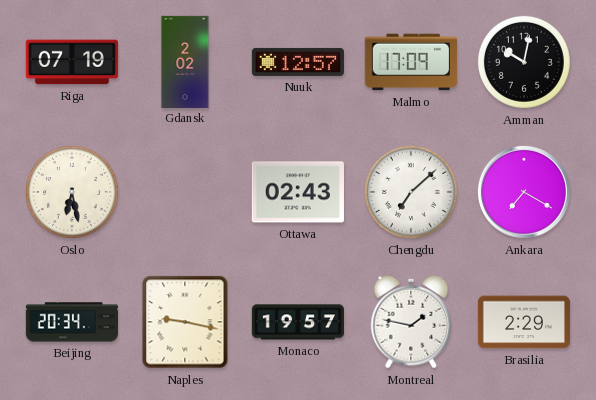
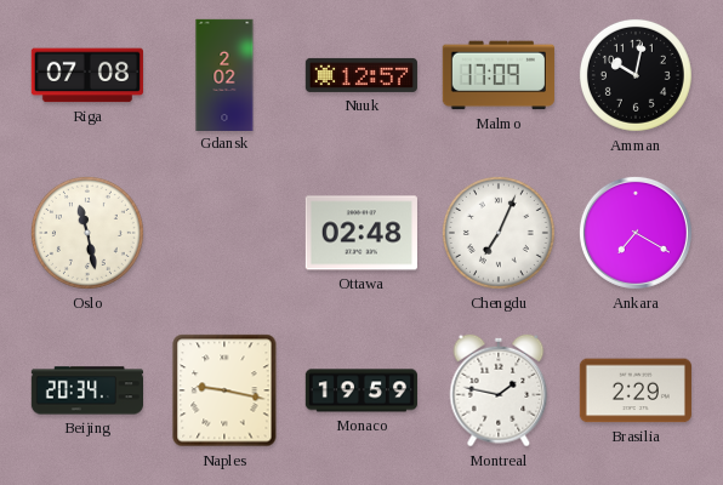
Riga: 07:19 -> 07:08 (87, 75)
Oslo: 6:28 -> 11:28 (87, 233)
Ottawa: 02:43 -> 02:48 (362, 233)
Chengdu: 7:08 -> 7:04 (499, 233)
Monaco: 19:57 -> 19:59 (362, 390)
